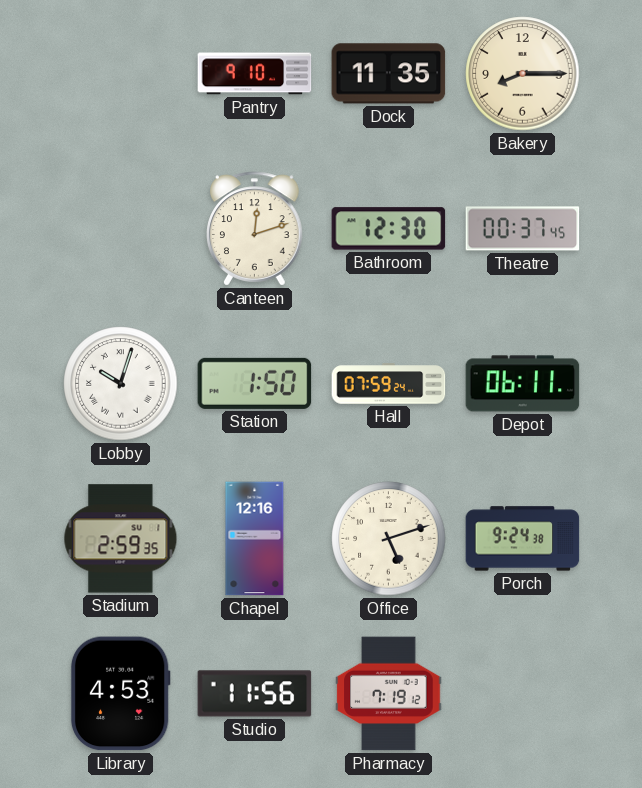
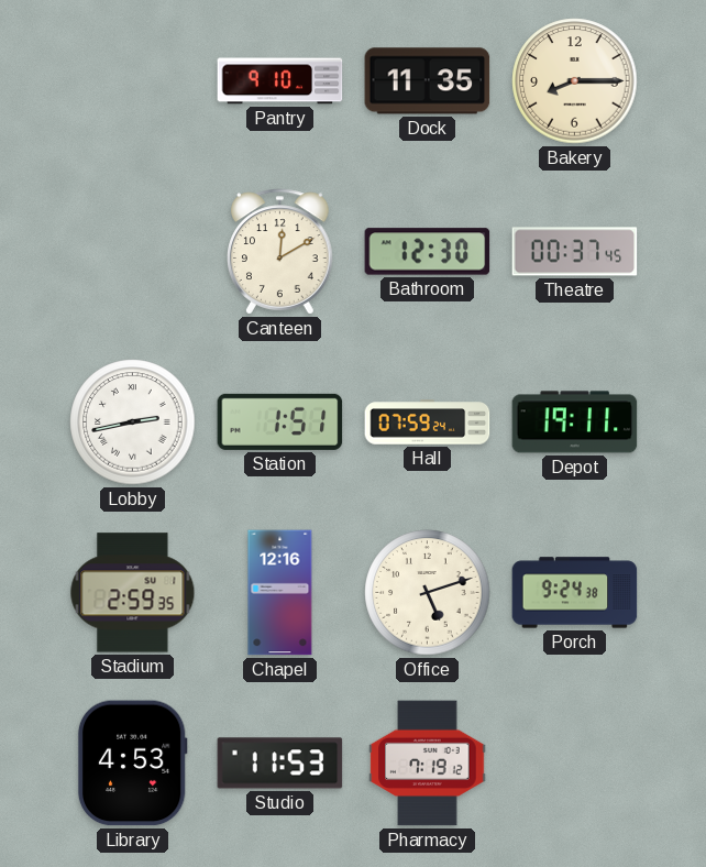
Canteen: 12:12 -> 12:10 (280, 252)
Lobby: 10:03 -> 2:43 (133, 422)
Station: 1:50 -> 1:51 (280, 421)
Depot: 06:11 -> 19:11 (575, 422)
Studio: 11:56 -> 11:53 (280, 764)
